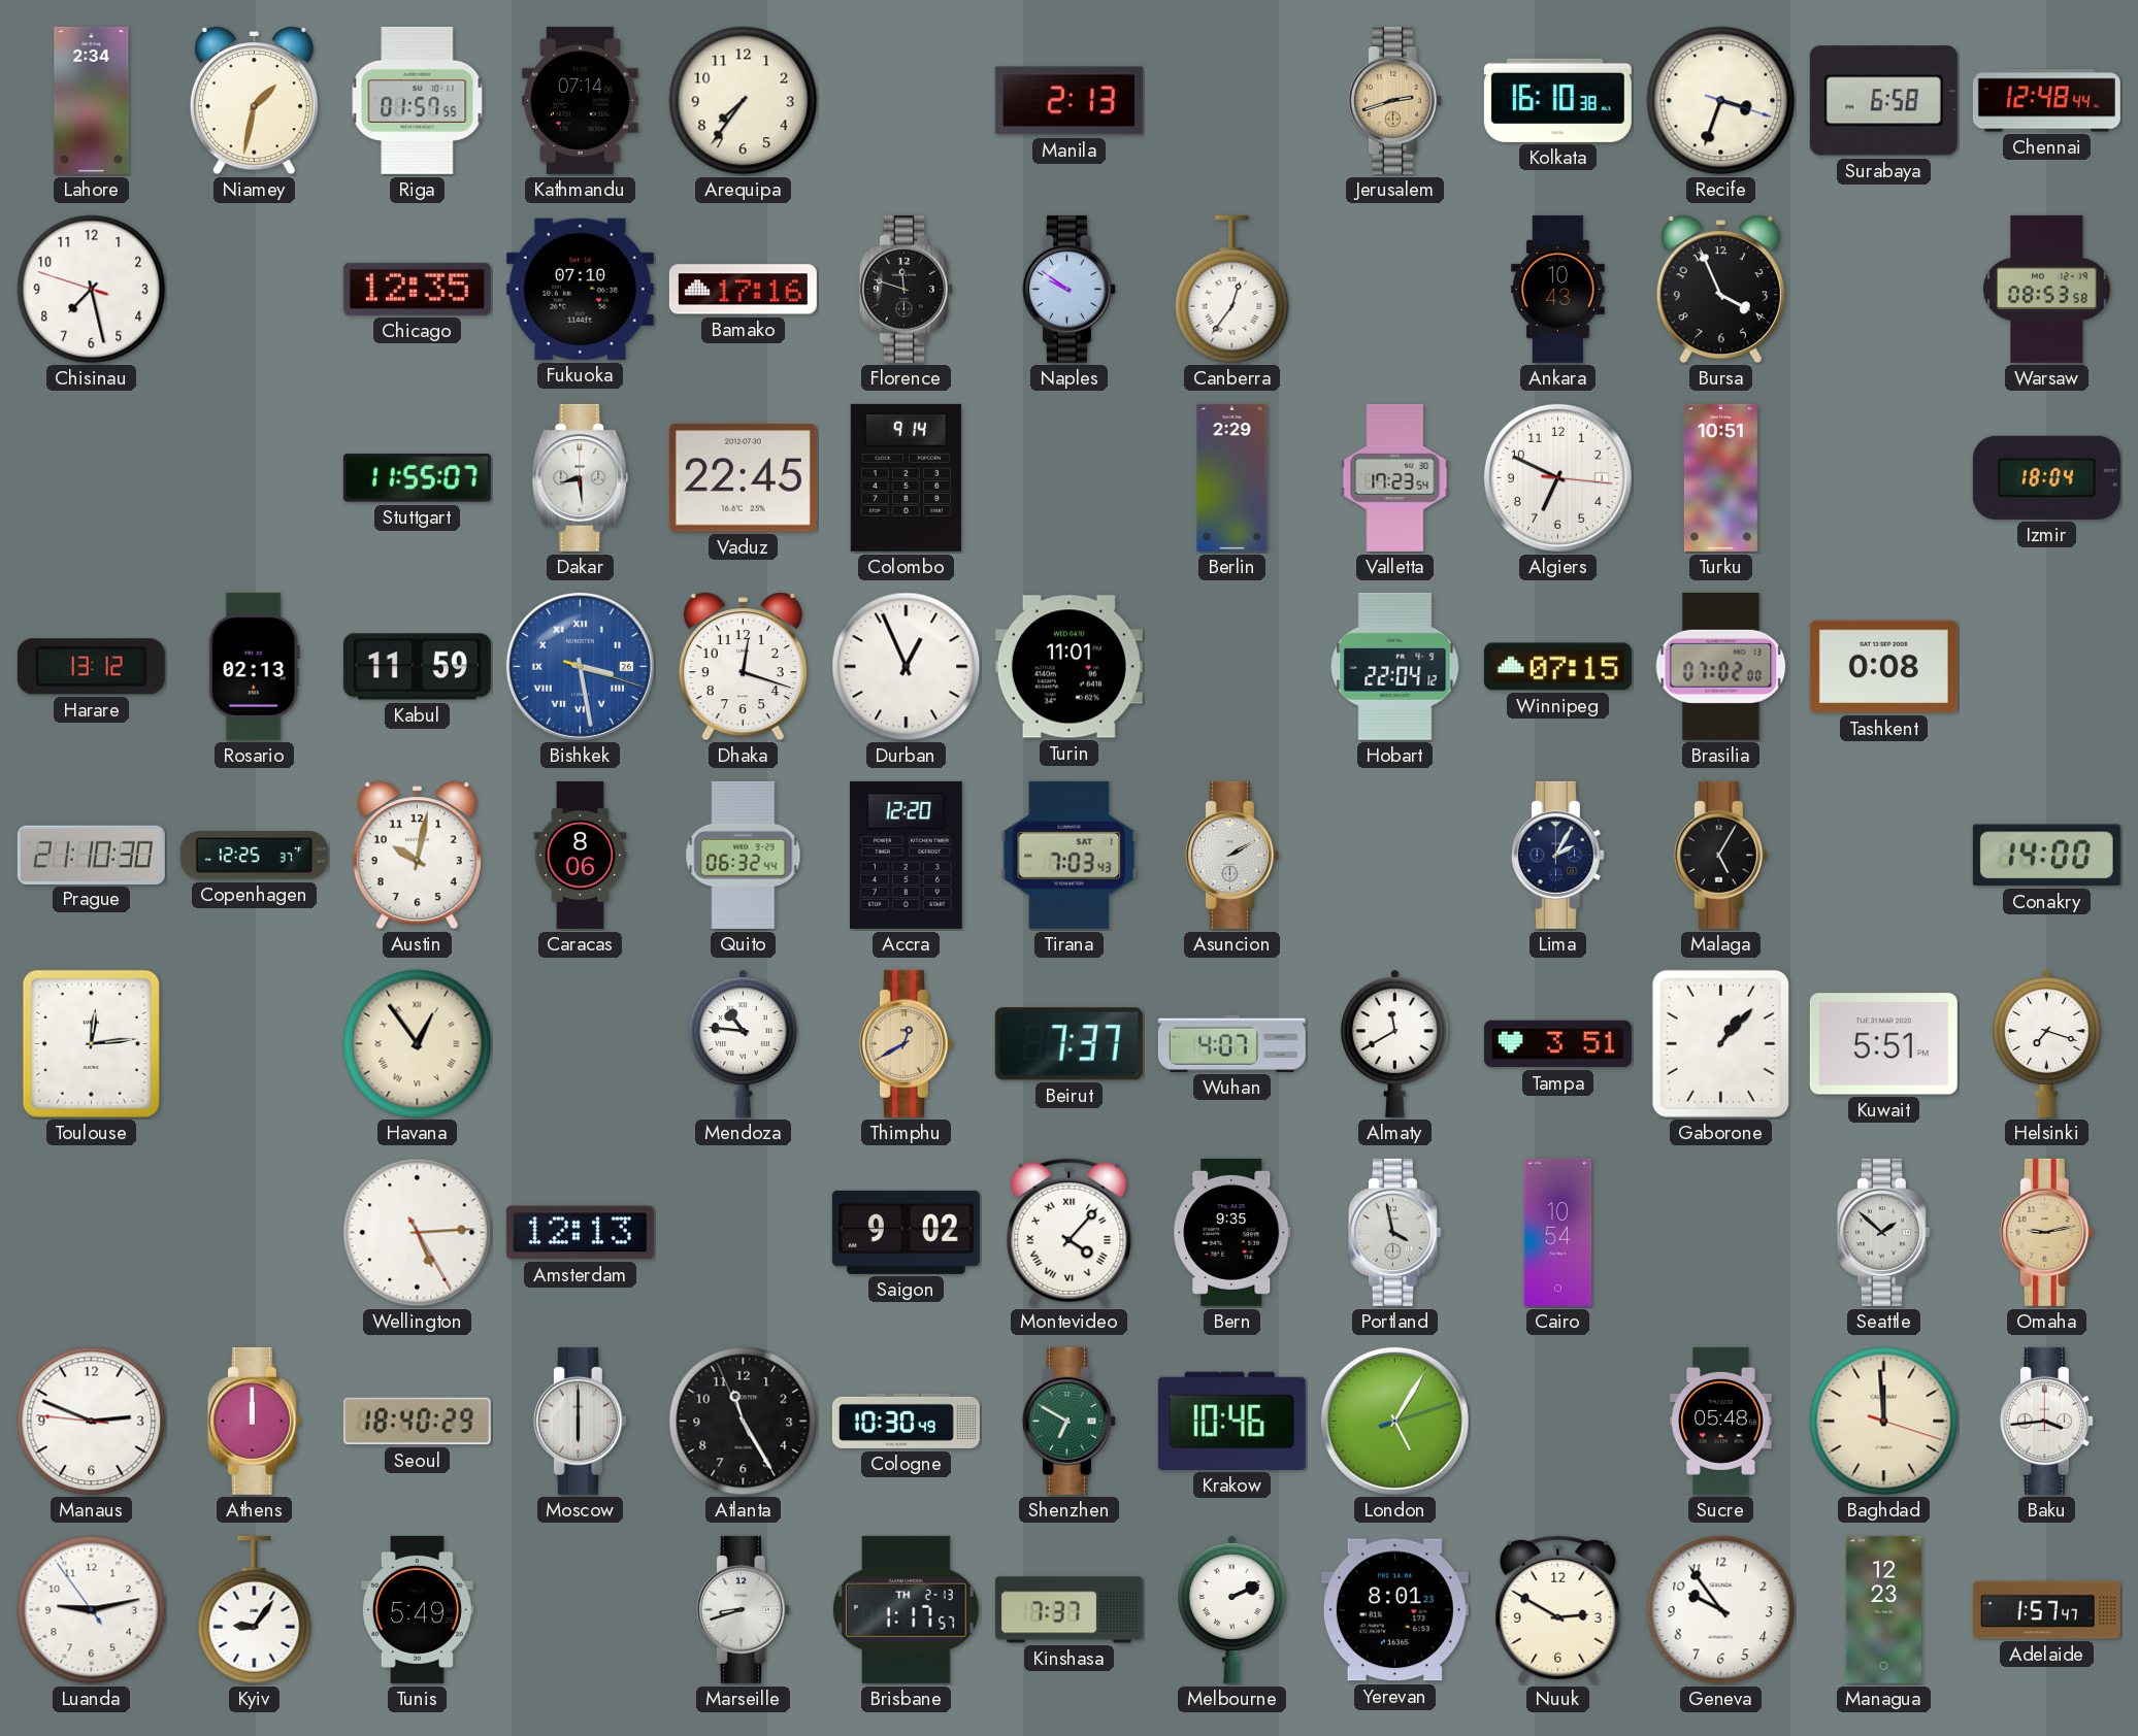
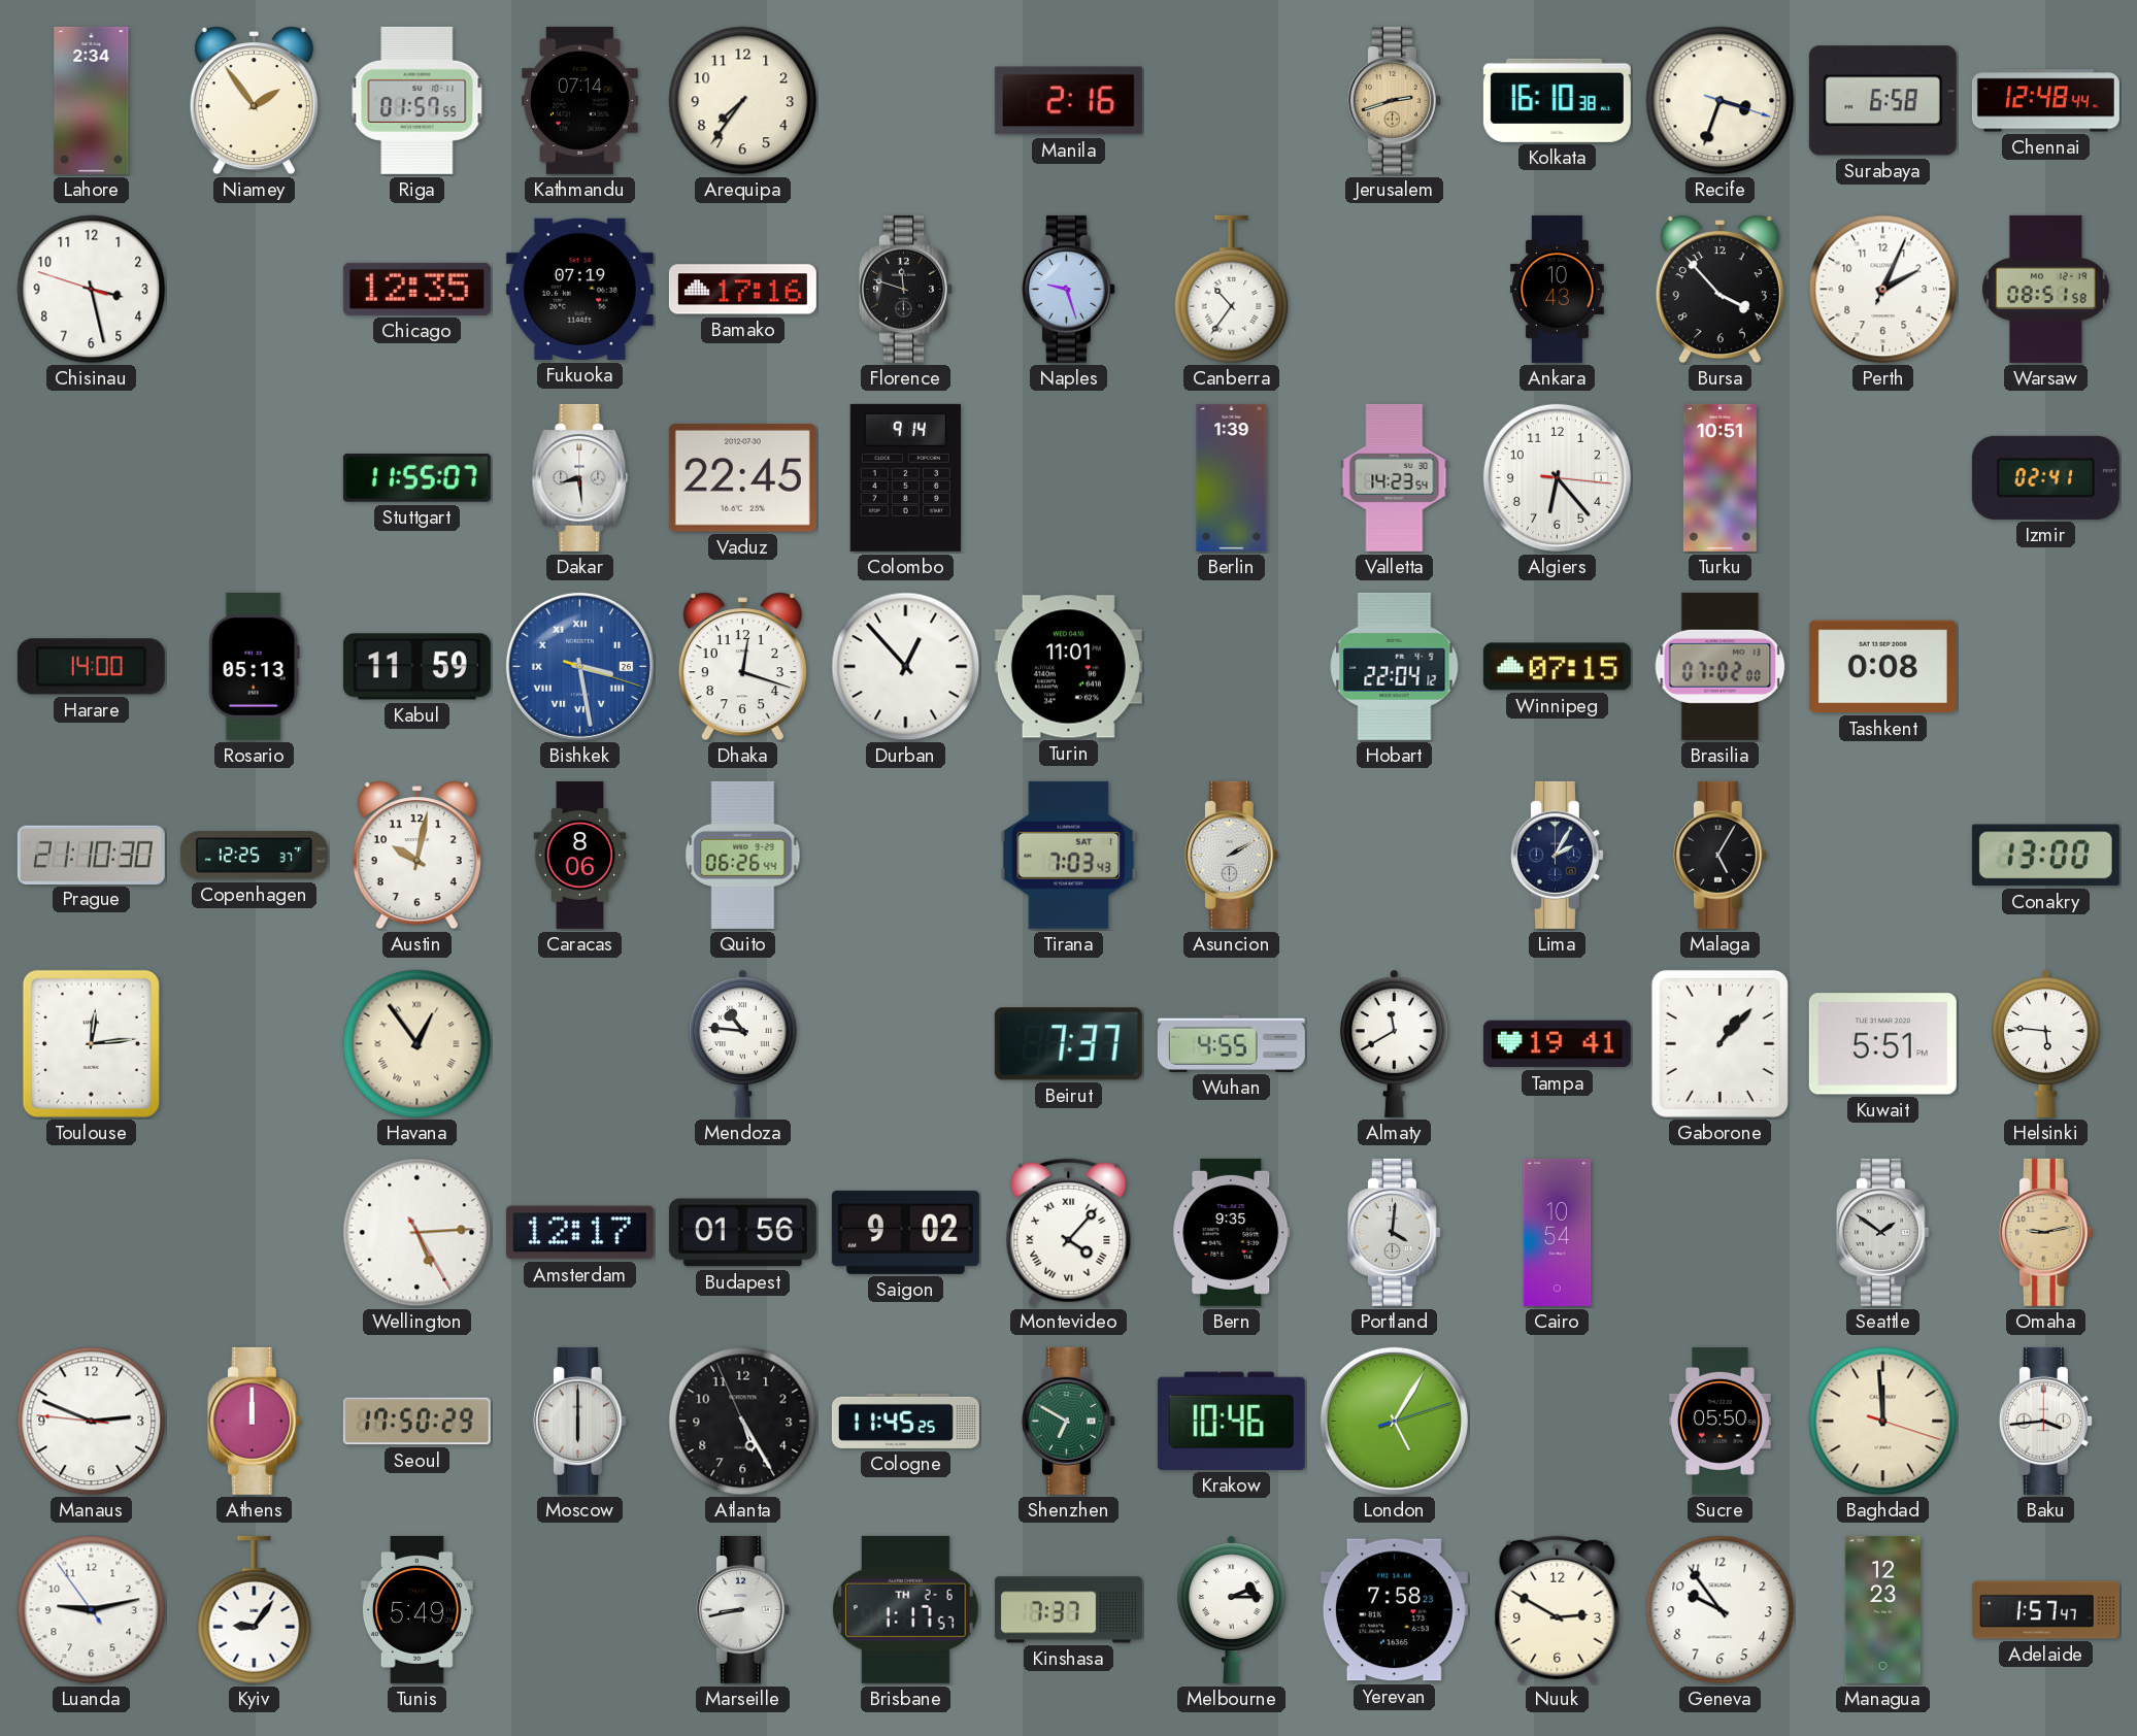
Niamey: 1:32 -> 1:54 (254, 101)
Manila: 2:13 -> 2:16 (1068, 101)
Chisinau: 7:27 -> 3:27 (92, 290)
Fukuoka: 07:10 -> 07:19 (579, 289)
Naples: 9:51 -> 9:27 (1068, 289)
Canberra: 12:36 -> 10:36 (1232, 290)
Bursa: 3:56 -> 3:53 (1719, 290)
Perth: none -> 2:04 (1883, 290)
Warsaw: 08:53 -> 08:51 (2046, 289)
Berlin: 2:29 -> 1:39 (1232, 477)
Valletta: 17:23 -> 14:23 (1395, 477)
Algiers: 6:49 -> 6:23 (1557, 477)
Izmir: 18:04 -> 02:41 (2045, 477)
Harare: 13:12 -> 14:00 (91, 667)
Rosario: 02:13 -> 05:13 (254, 666)
Durban: 12:56 -> 12:53 (906, 667)
Quito: 06:32 -> 06:26 (743, 855)
Accra: 12:20 -> none (907, 855)
Conakry: 14:00 -> 13:00 (2045, 856)
Thimphu: 12:40 -> none (906, 1043)
Wuhan: 4:07 -> 4:55 (1231, 1043)
Tampa: 3:51 -> 19:41 (1557, 1044)
Helsinki: 7:18 -> 5:46 (2046, 1043)
Amsterdam: 12:13 -> 12:17 (579, 1233)
Budapest: none -> 01:56 (742, 1233)
Portland: 3:58 -> 4:01 (1394, 1232)
Seattle: 1:52 -> 1:51 (1882, 1232)
Seoul: 18:40 -> 17:50 (416, 1422)
Atlanta: 11:24 -> 5:24 (743, 1422)
Cologne: 10:30 -> 11:45 (905, 1421)
Sucre: 05:48 -> 05:50 (1721, 1421)
Marseille: 8:42 -> 8:43 (742, 1609)
Brisbane date: TH 2-13 -> TH 2-6 (906, 1609)
Melbourne: 2:11 -> 2:15 (1232, 1609)
Yerevan: 8:01 -> 7:58 (1394, 1610)
